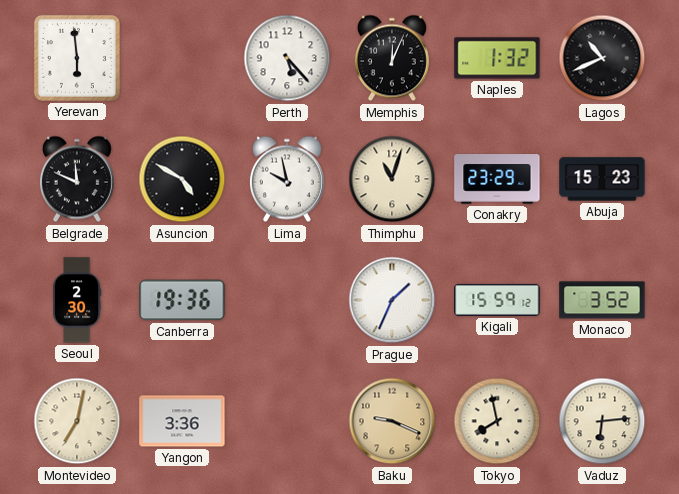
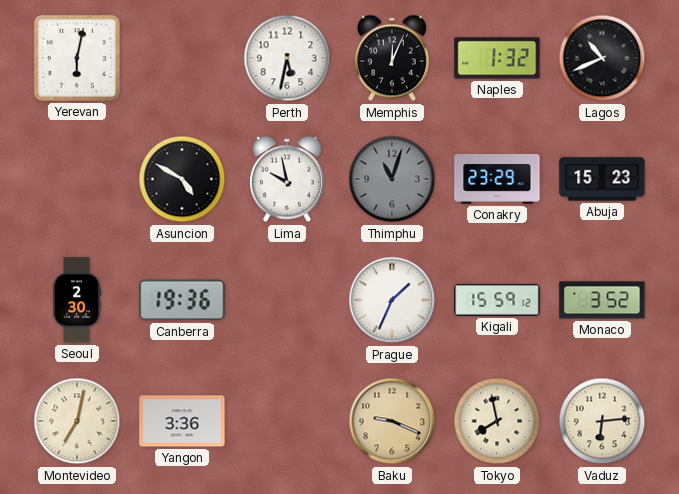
Yerevan: 5:59 -> 6:02 (77, 58)
Perth: 5:23 -> 5:32 (287, 58)
Belgrade: 11:49 -> none (77, 179)
Thimphu dial: cream -> grey (392, 179)
